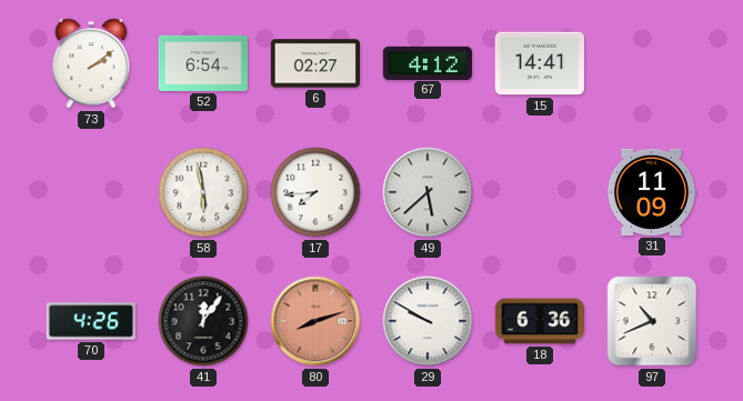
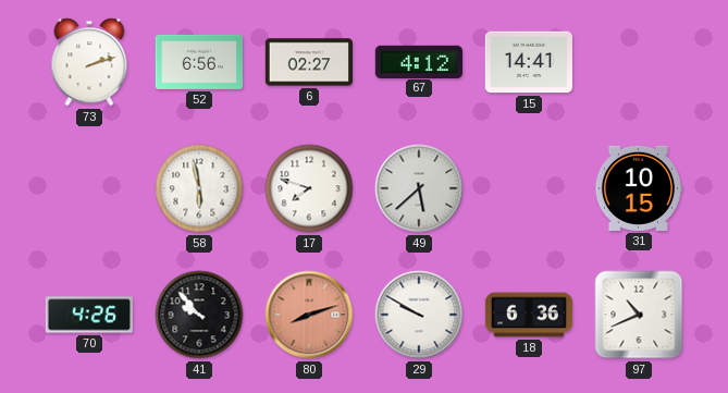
73: 2:09 -> 2:12 (89, 62)
52: 6:54 -> 6:56 (198, 62)
17: 7:44 -> 7:48 (309, 188)
31: 11:09 -> 10:15 (638, 188)
41: 12:06 -> 9:53 (199, 315)
